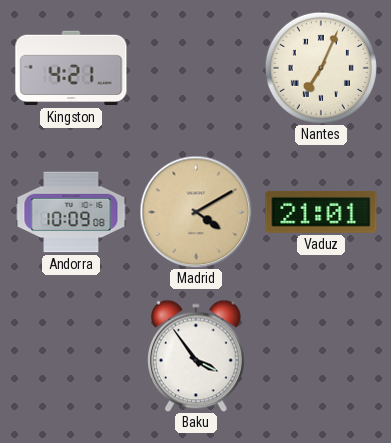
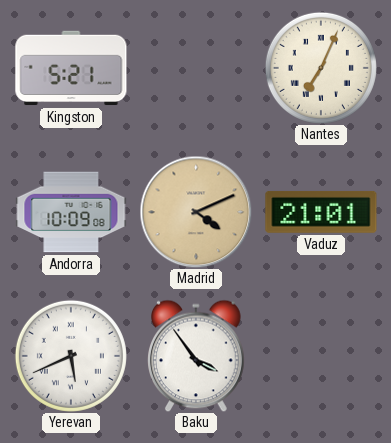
Kingston: 4:21 -> 5:21 (71, 68)
Madrid: 4:10 -> 4:11 (196, 212)
Yerevan: none -> 5:41 (71, 356)
